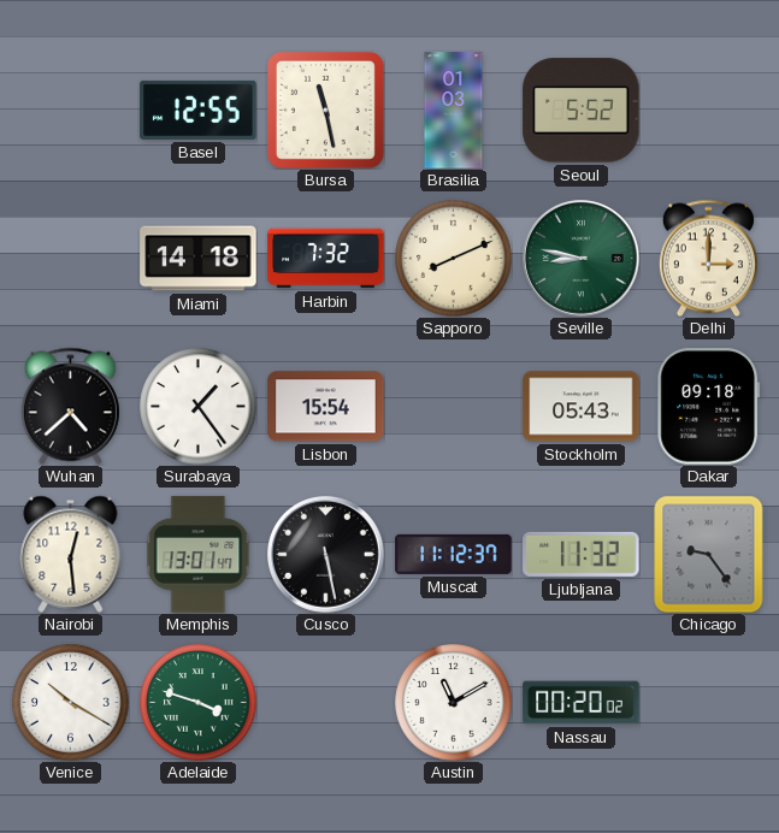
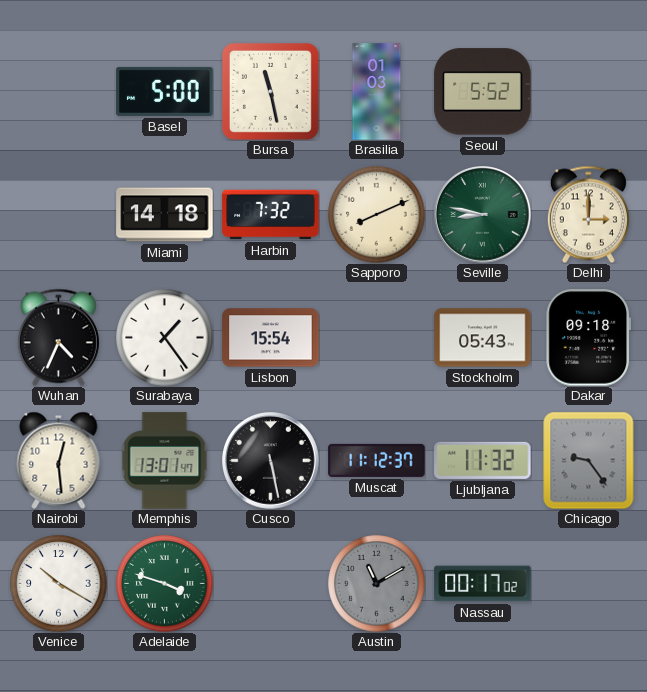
Basel: 12:55 -> 5:00 (165, 91)
Wuhan: 4:38 -> 4:34 (58, 337)
Austin dial: white -> grey (377, 584)
Nassau: 00:20 -> 00:17 (483, 584)
